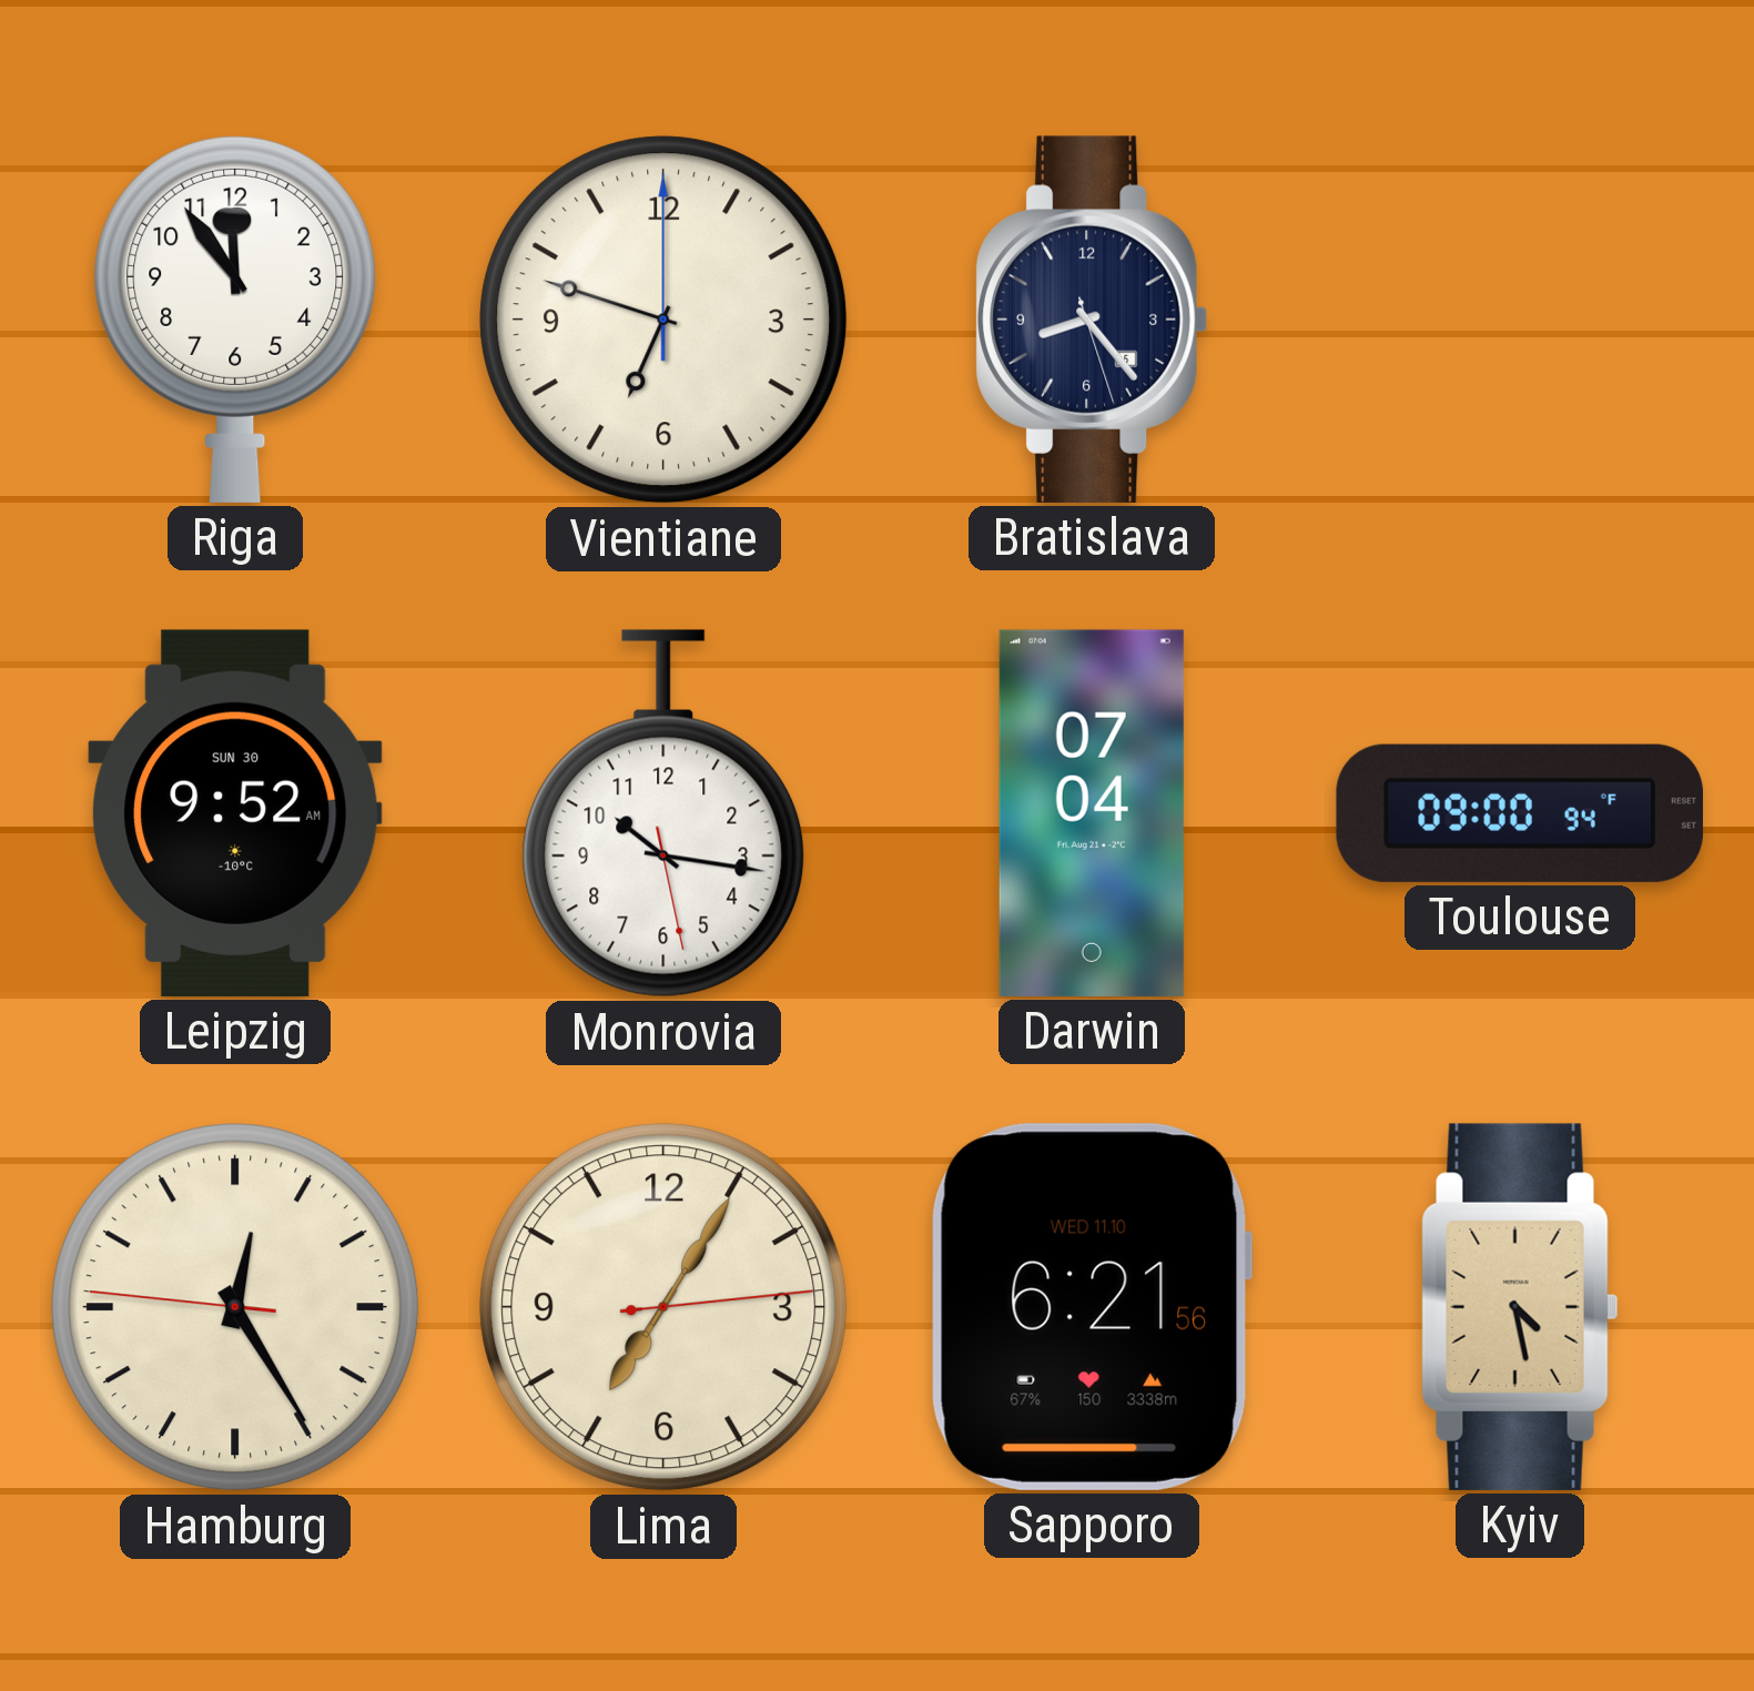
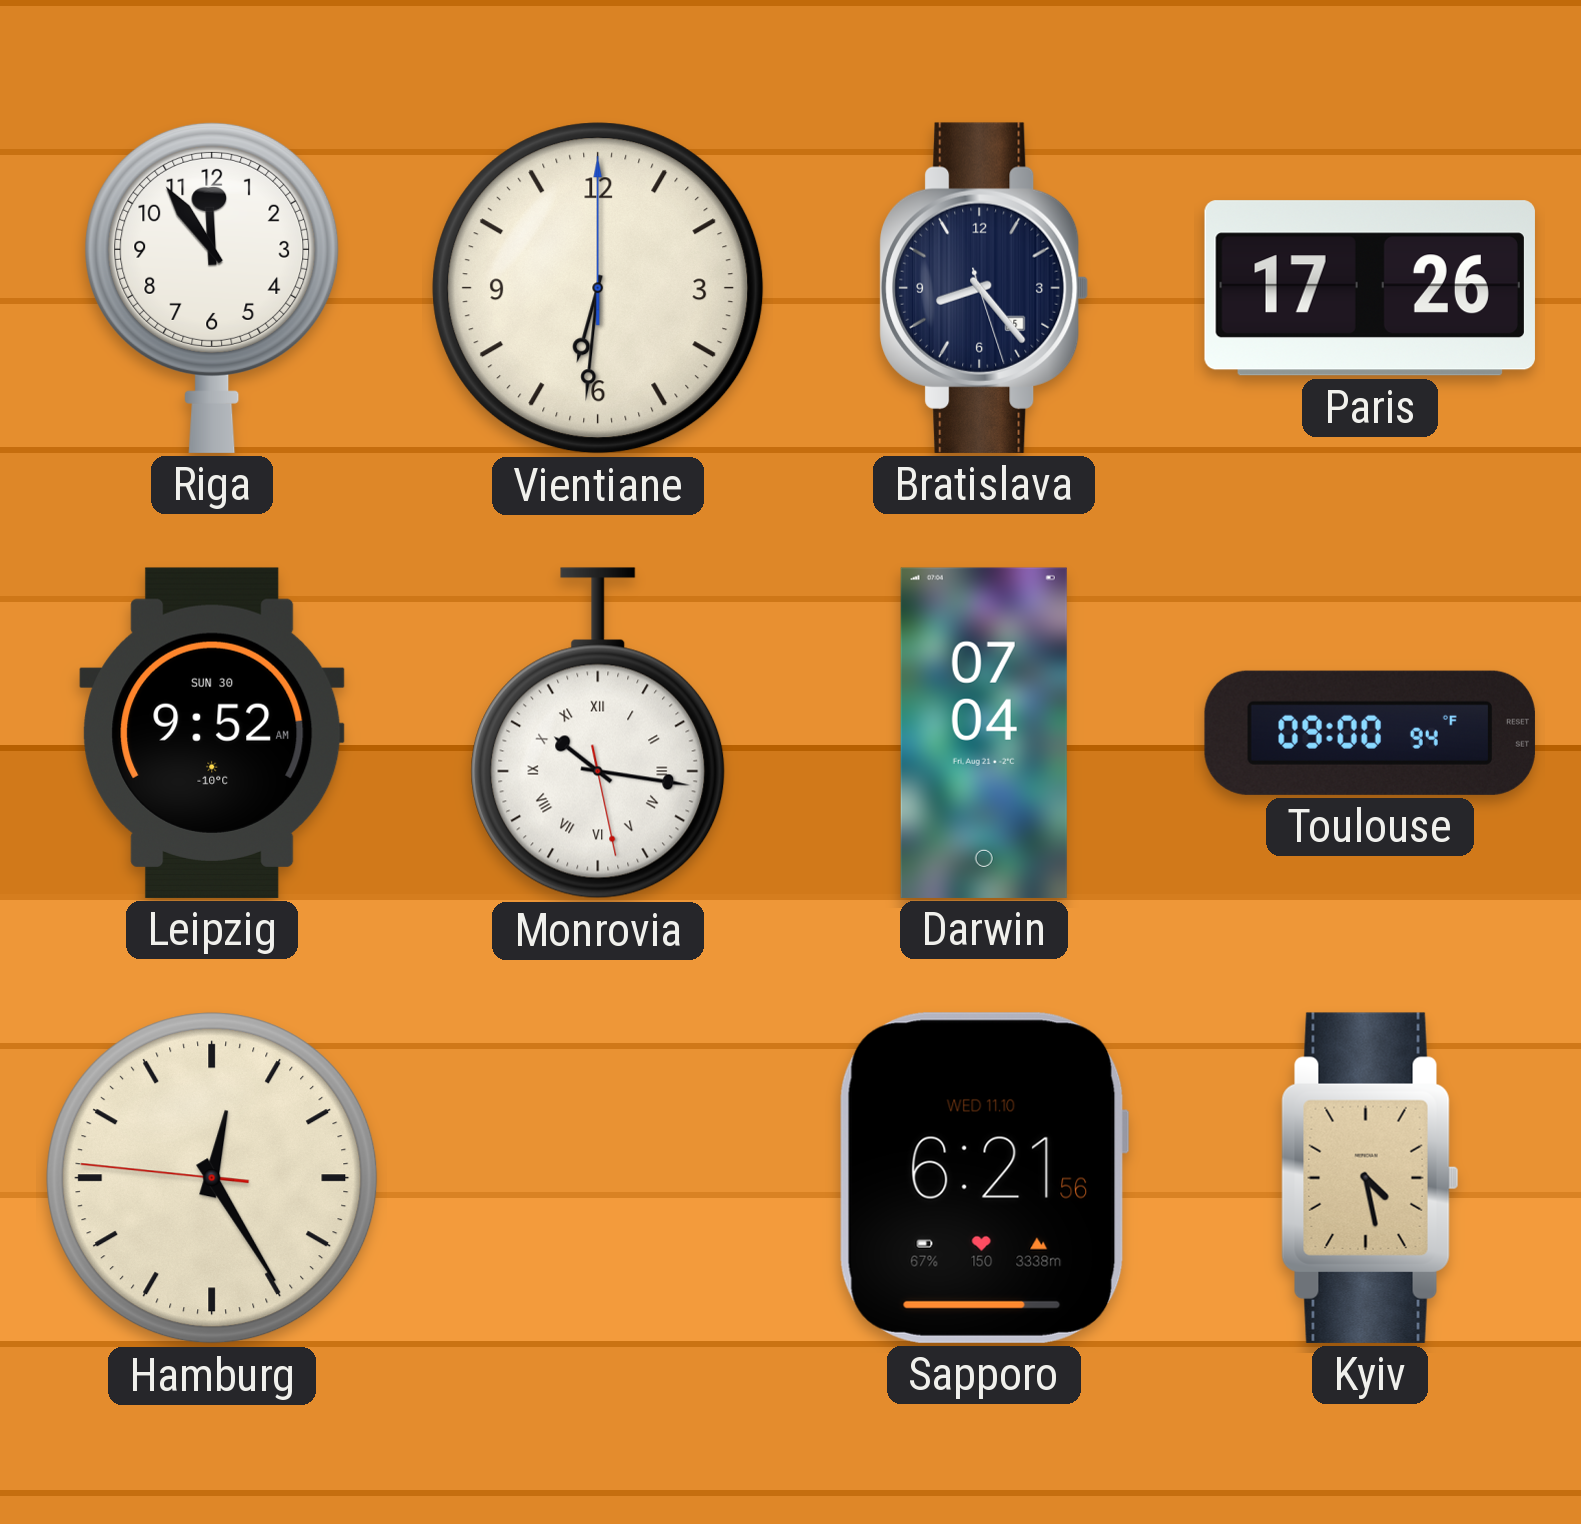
Vientiane: 6:48 -> 6:31 (598, 288)
Paris: none -> 17:26 (1370, 288)
Monrovia numerals: Arabic -> Roman (598, 733)
Lima: 7:05 -> none (663, 1307)
